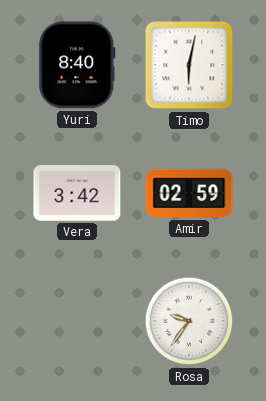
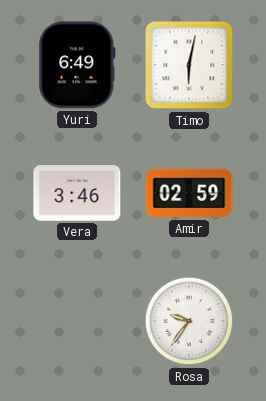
Yuri: 8:40 -> 6:49 (77, 65)
Vera: 3:42 -> 3:46 (77, 193)
